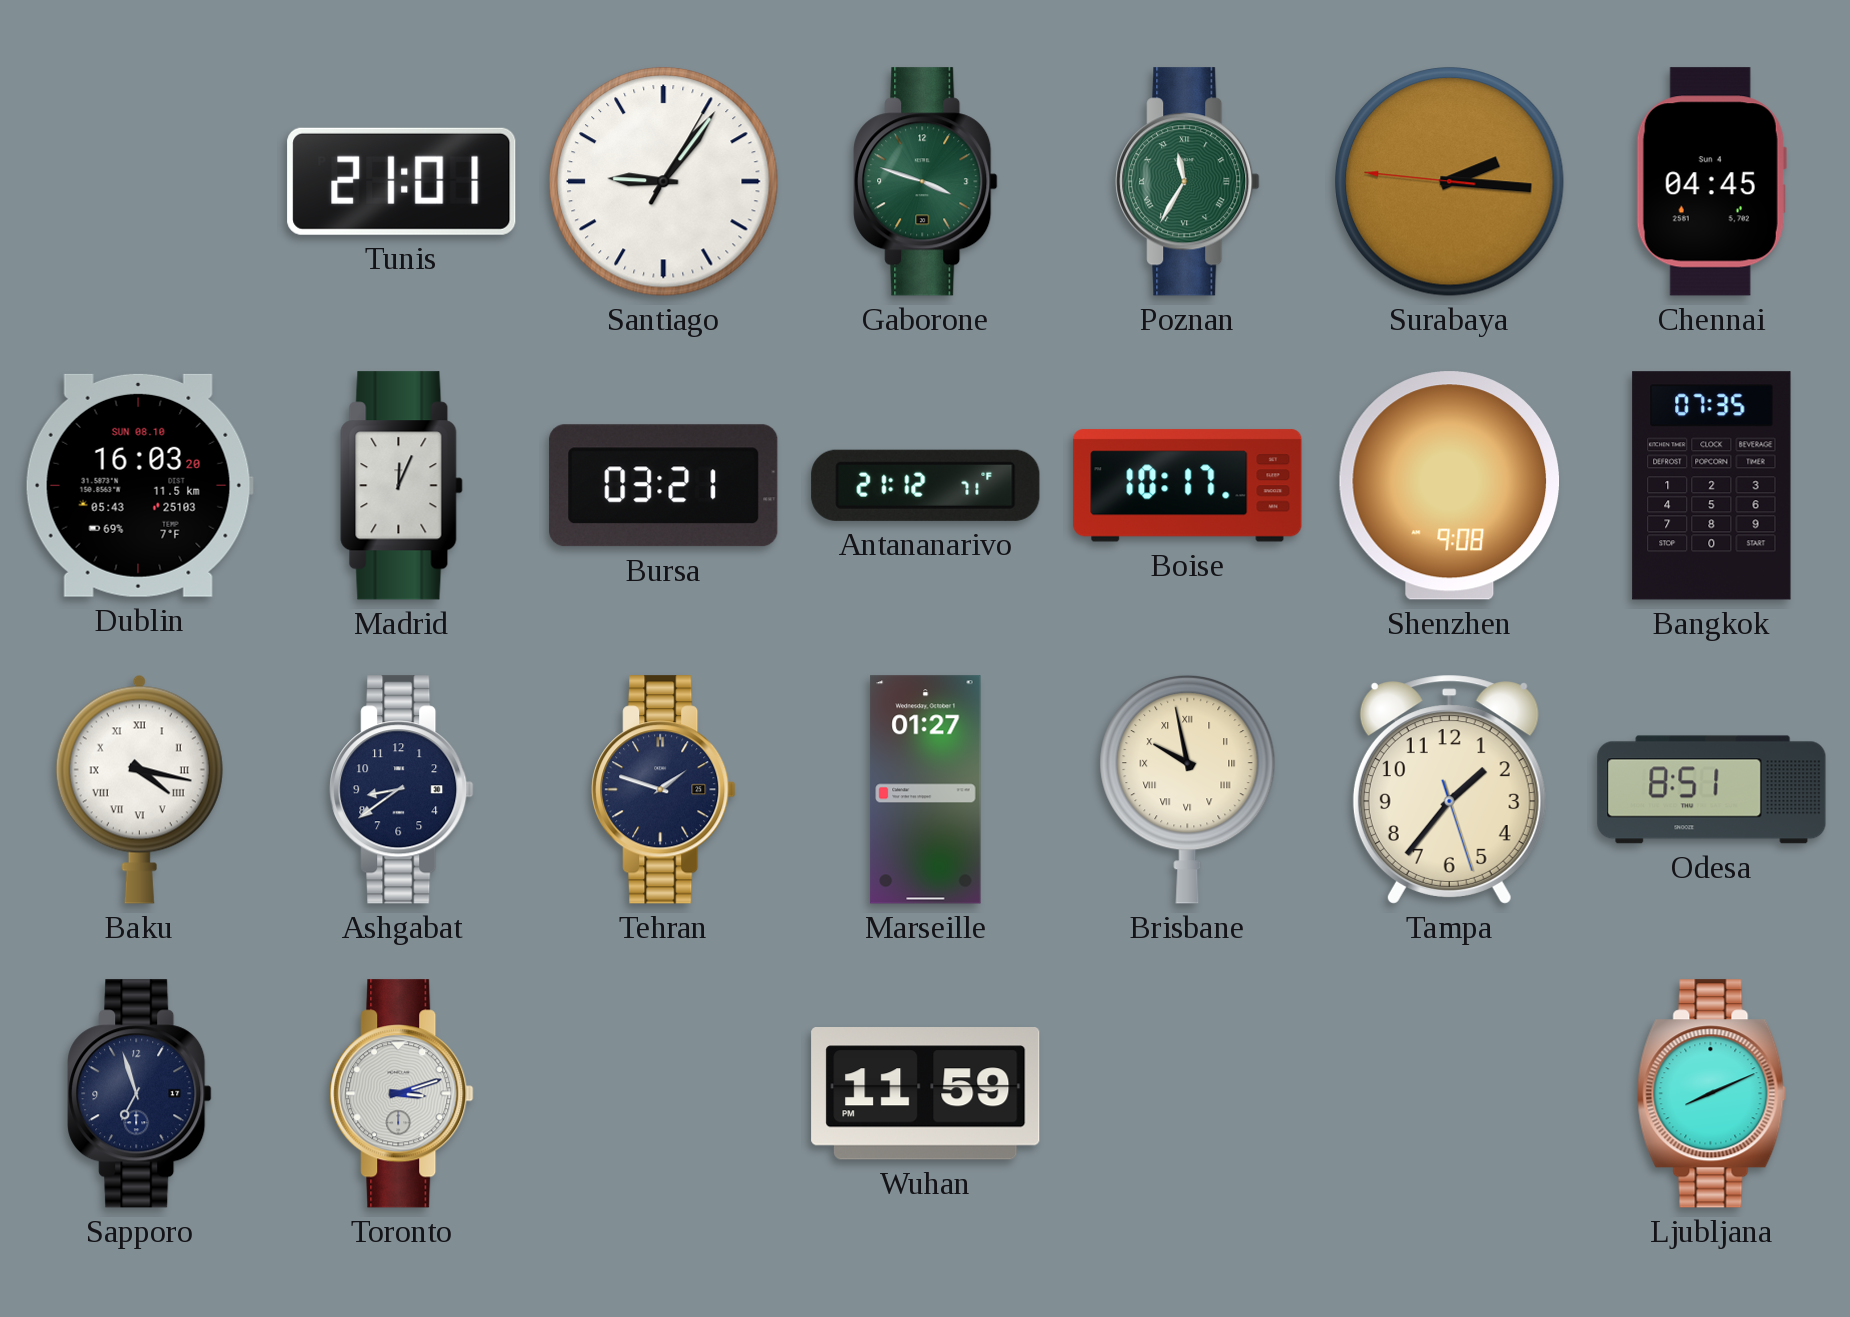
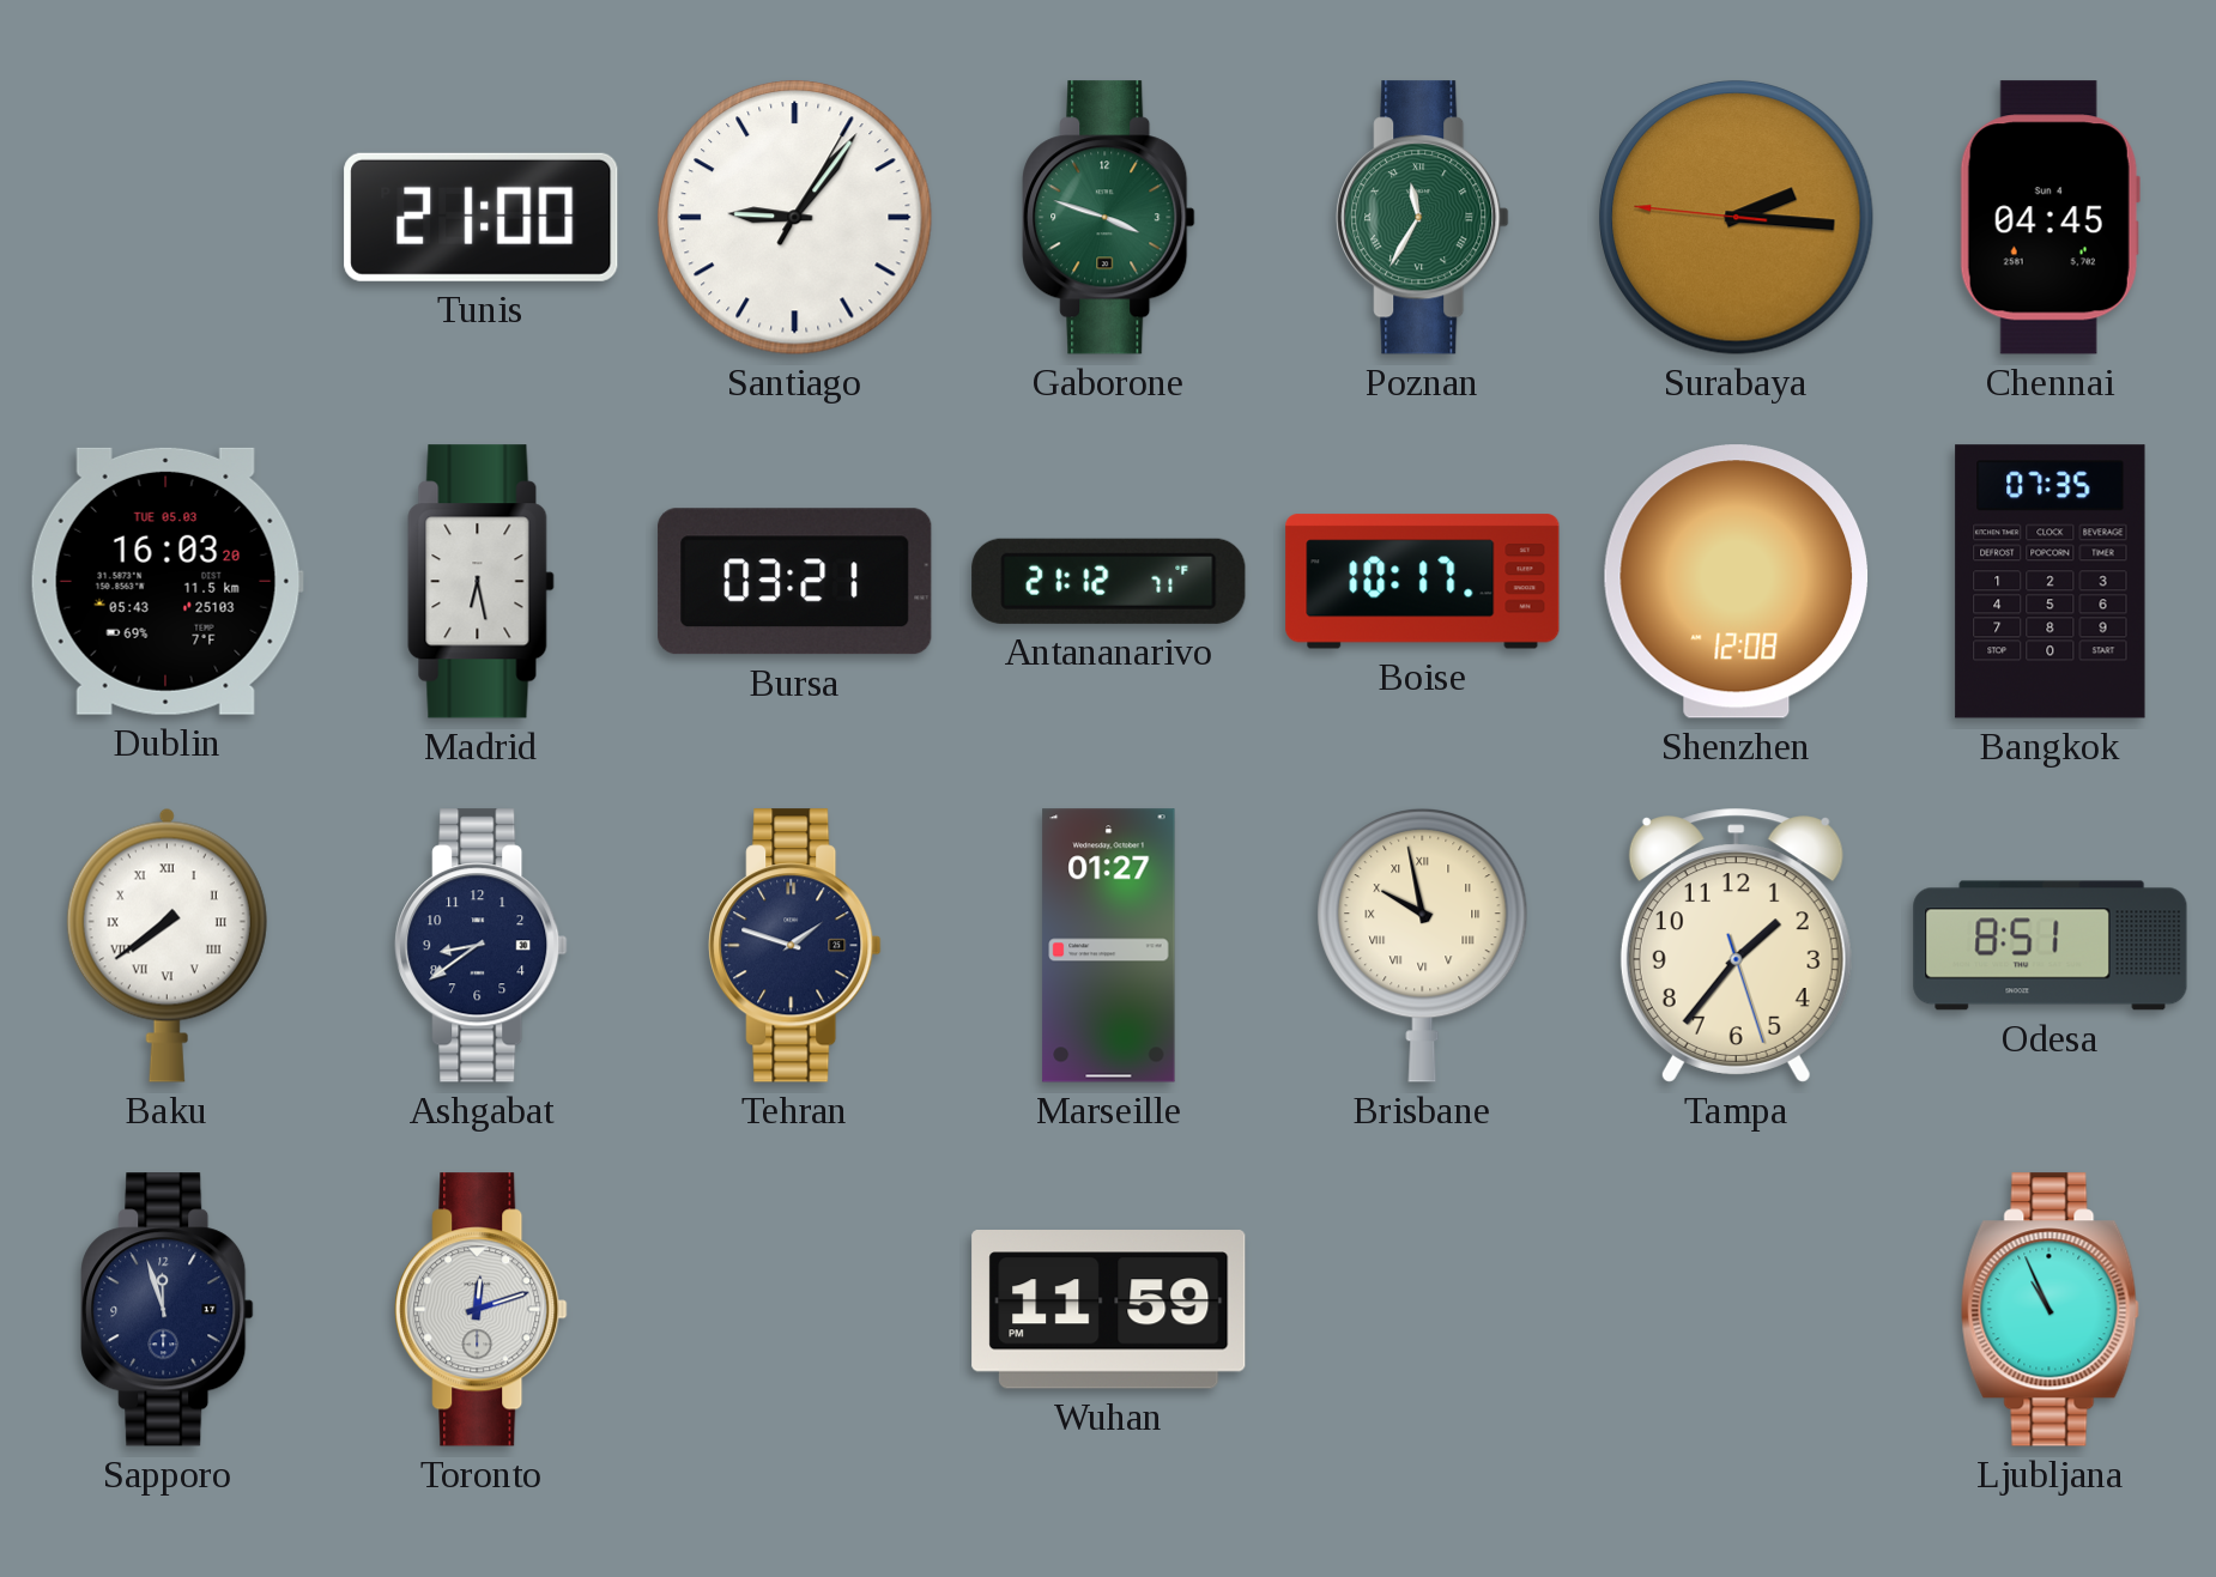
Tunis: 21:01 -> 21:00 (482, 217)
Dublin date: SUN 08.10 -> TUE 05.03 (166, 581)
Madrid: 12:04 -> 6:28 (482, 582)
Shenzhen: 9:08 -> 12:08 (1737, 582)
Baku: 4:17 -> 7:39 (166, 945)
Sapporo: 6:57 -> 11:57 (168, 1310)
Toronto: 3:12 -> 12:12 (482, 1310)
Ljubljana: 8:11 -> 10:56 (2050, 1310)
